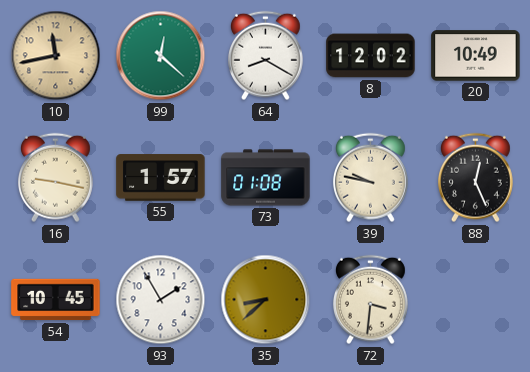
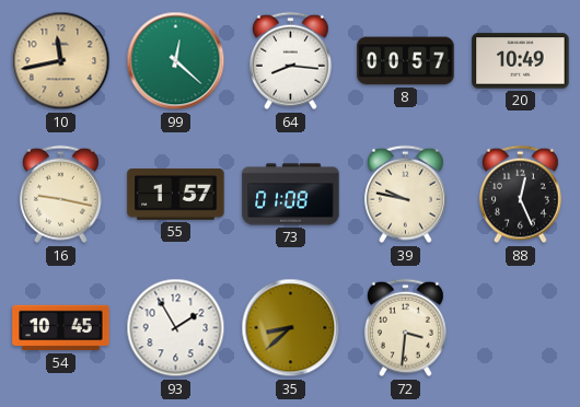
64: 8:20 -> 8:16 (290, 61)
8: 12:02 -> 00:57 (406, 61)
